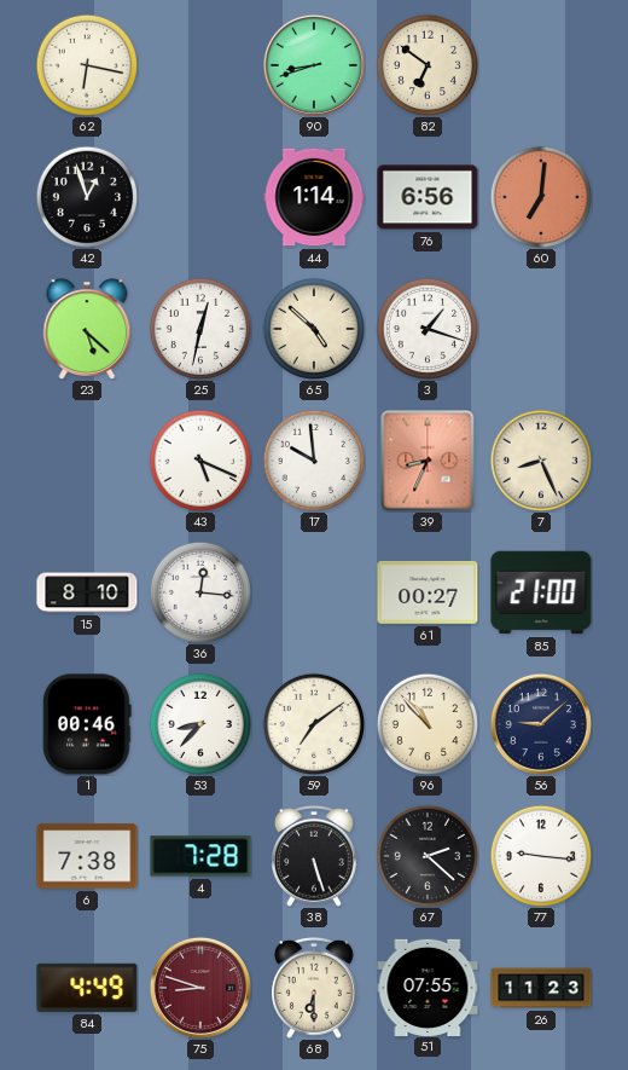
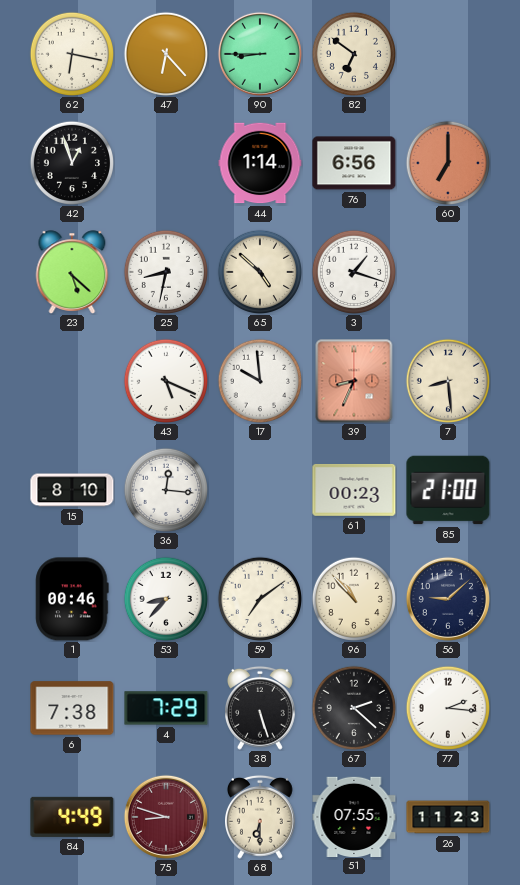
47: none -> 6:23 (165, 53)
90: 8:42 -> 8:45 (260, 54)
60: 7:01 -> 7:00 (447, 162)
25: 12:32 -> 8:32 (165, 271)
7: 8:26 -> 8:29 (447, 380)
61: 00:27 -> 00:23 (354, 490)
4: 7:28 -> 7:29 (166, 708)
77: 9:16 -> 2:16 (447, 707)
